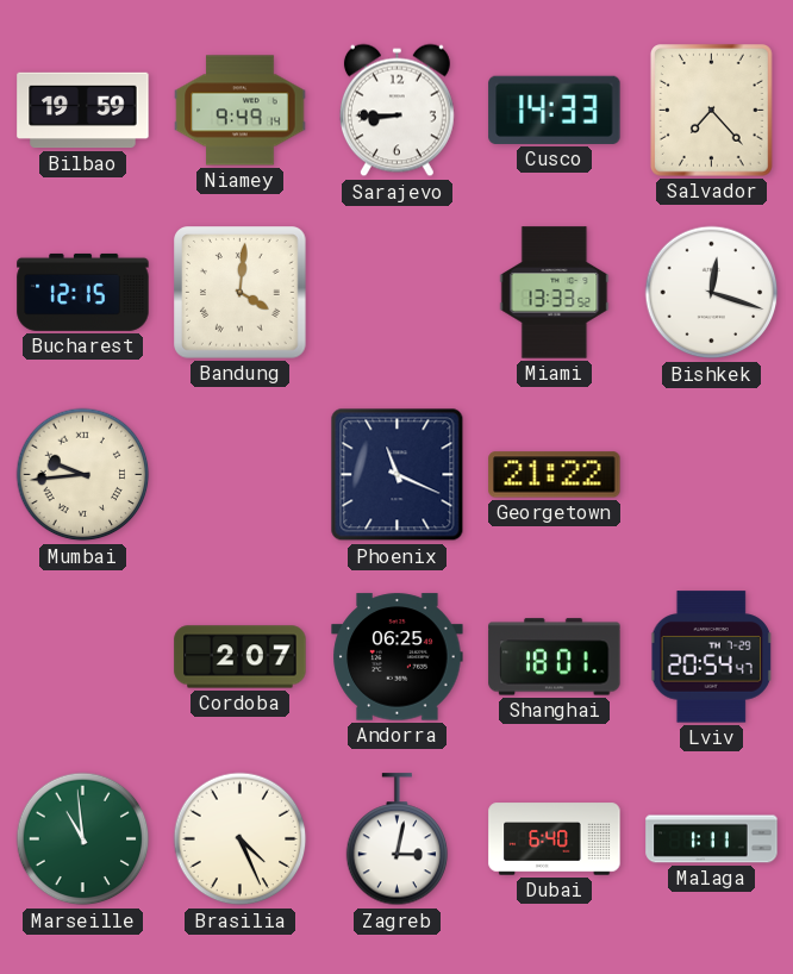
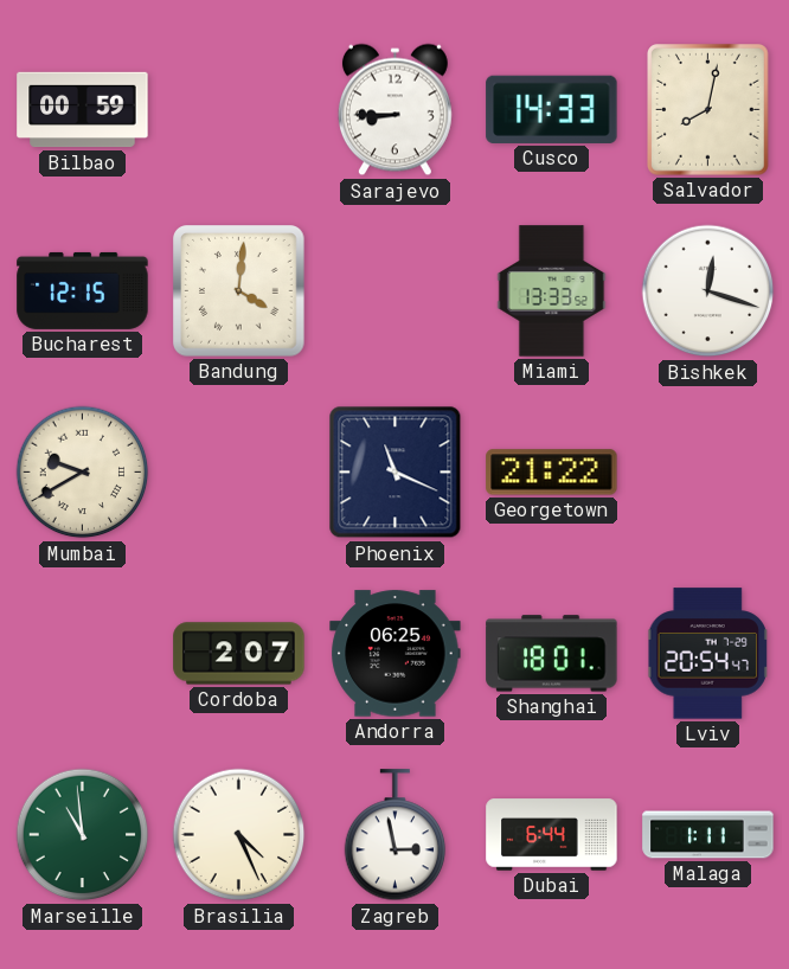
Bilbao: 19:59 -> 00:59 (83, 110)
Niamey: 9:49 -> none (241, 111)
Salvador: 7:23 -> 8:02 (708, 110)
Mumbai: 9:44 -> 9:40 (83, 473)
Zagreb: 3:02 -> 2:58 (396, 835)
Dubai: 6:40 -> 6:44 (552, 835)
